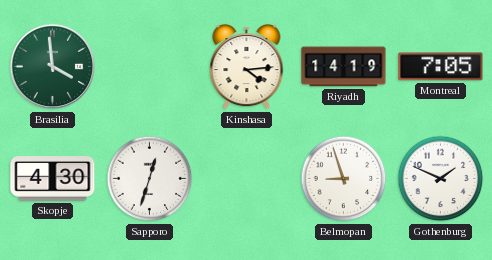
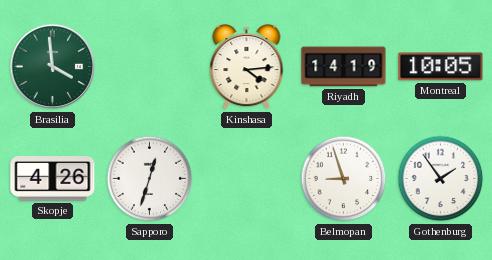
Montreal: 7:05 -> 10:05 (441, 67)
Skopje: 4:30 -> 4:26 (53, 179)
Gothenburg: 1:49 -> 1:54 (441, 179)
